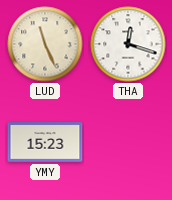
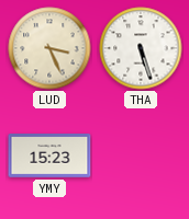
LUD: 11:26 -> 3:26 (49, 48)
THA: 12:18 -> 5:27 (141, 48)
